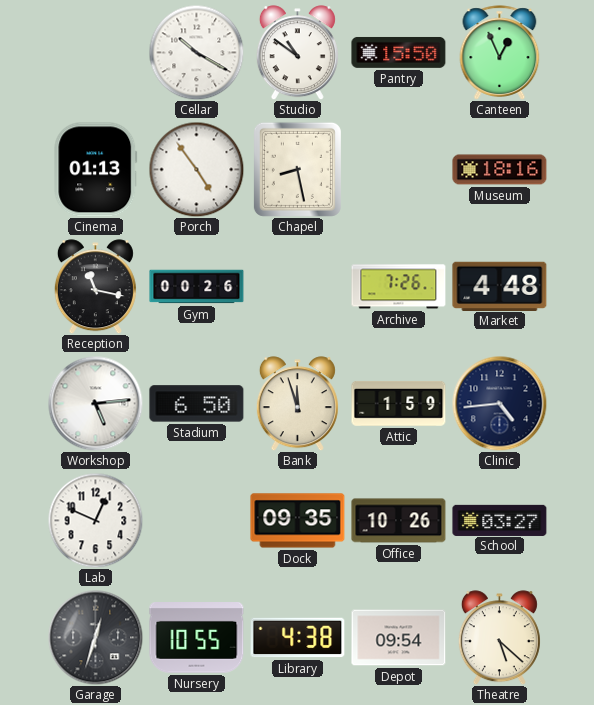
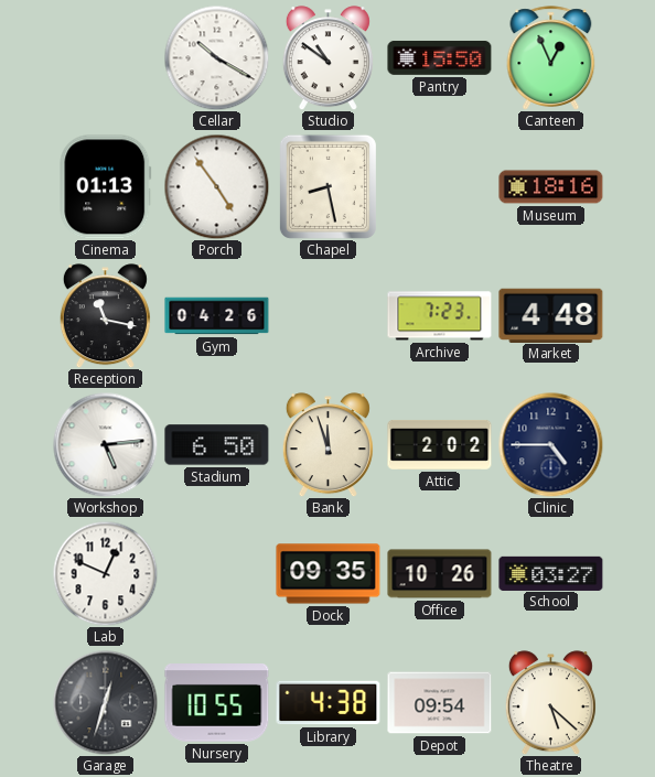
Gym: 00:26 -> 04:26 (217, 316)
Archive: 7:26 -> 7:23 (440, 316)
Attic: 1:59 -> 2:02 (440, 444)
Clinic: 4:44 -> 4:45 (550, 444)
